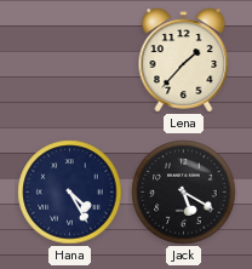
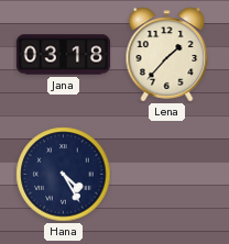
Jana: none -> 03:18 (63, 55)
Jack: 5:20 -> none (184, 193)
